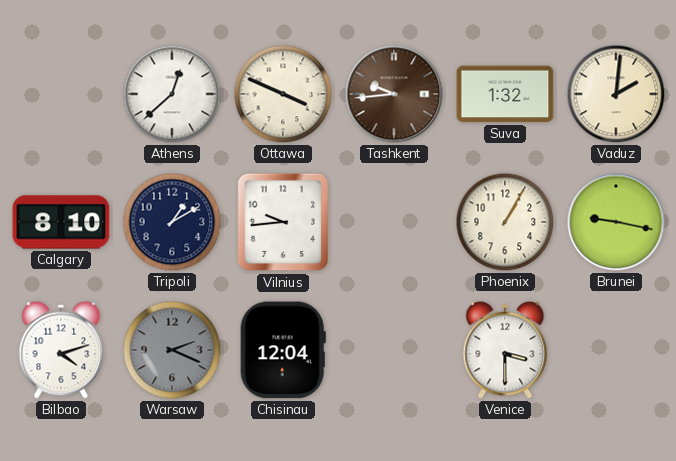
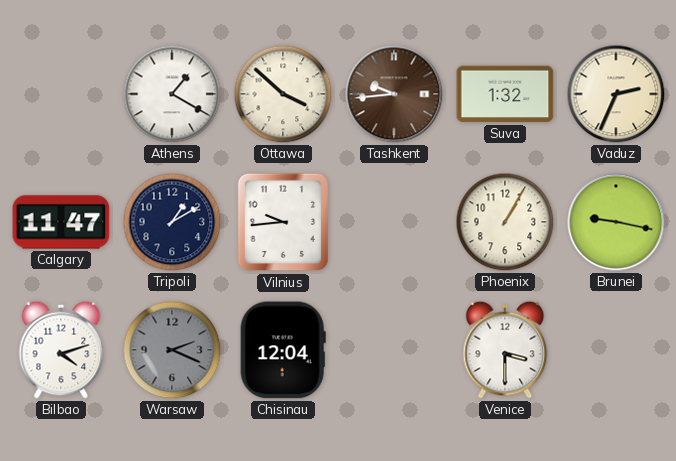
Athens: 12:38 -> 1:20 (172, 94)
Ottawa: 3:49 -> 3:52 (283, 94)
Vaduz: 2:01 -> 2:34 (616, 94)
Calgary: 8:10 -> 11:47 (61, 222)
